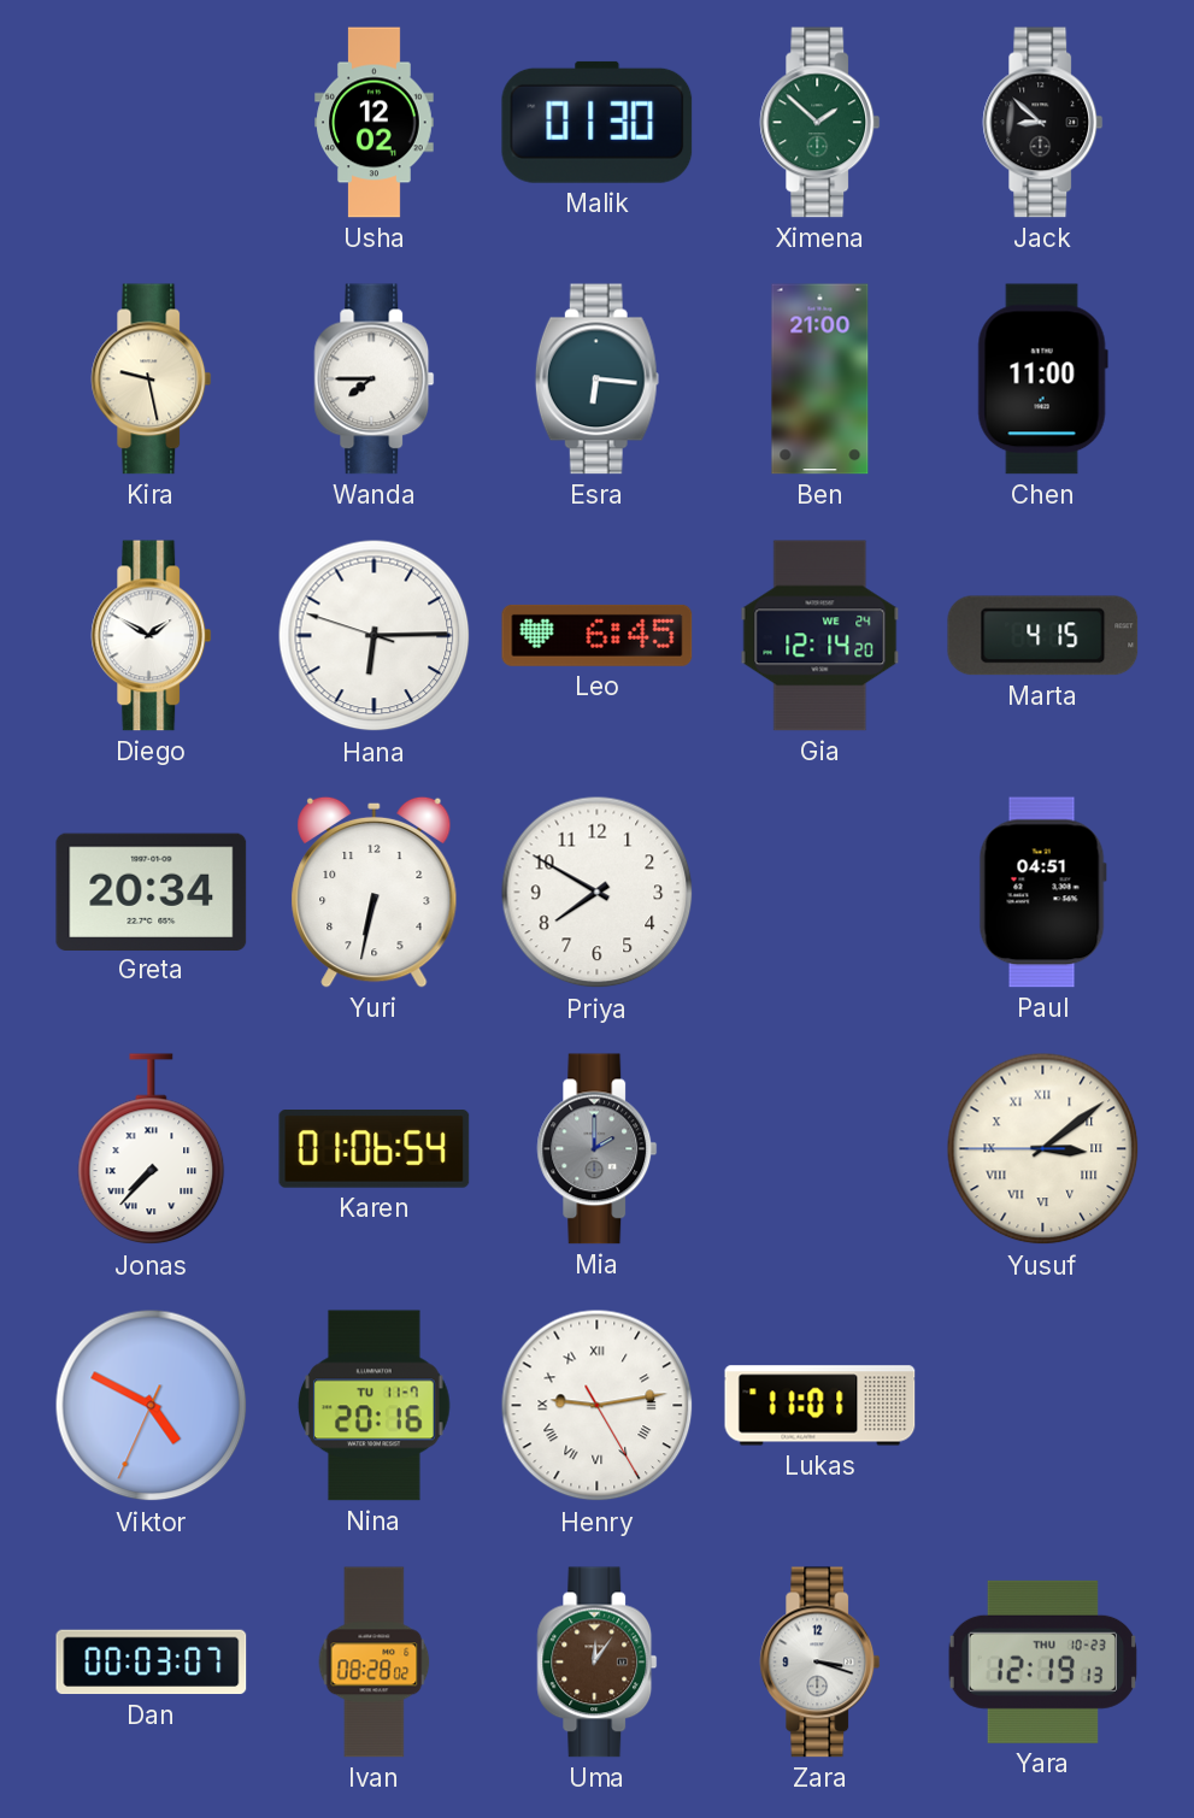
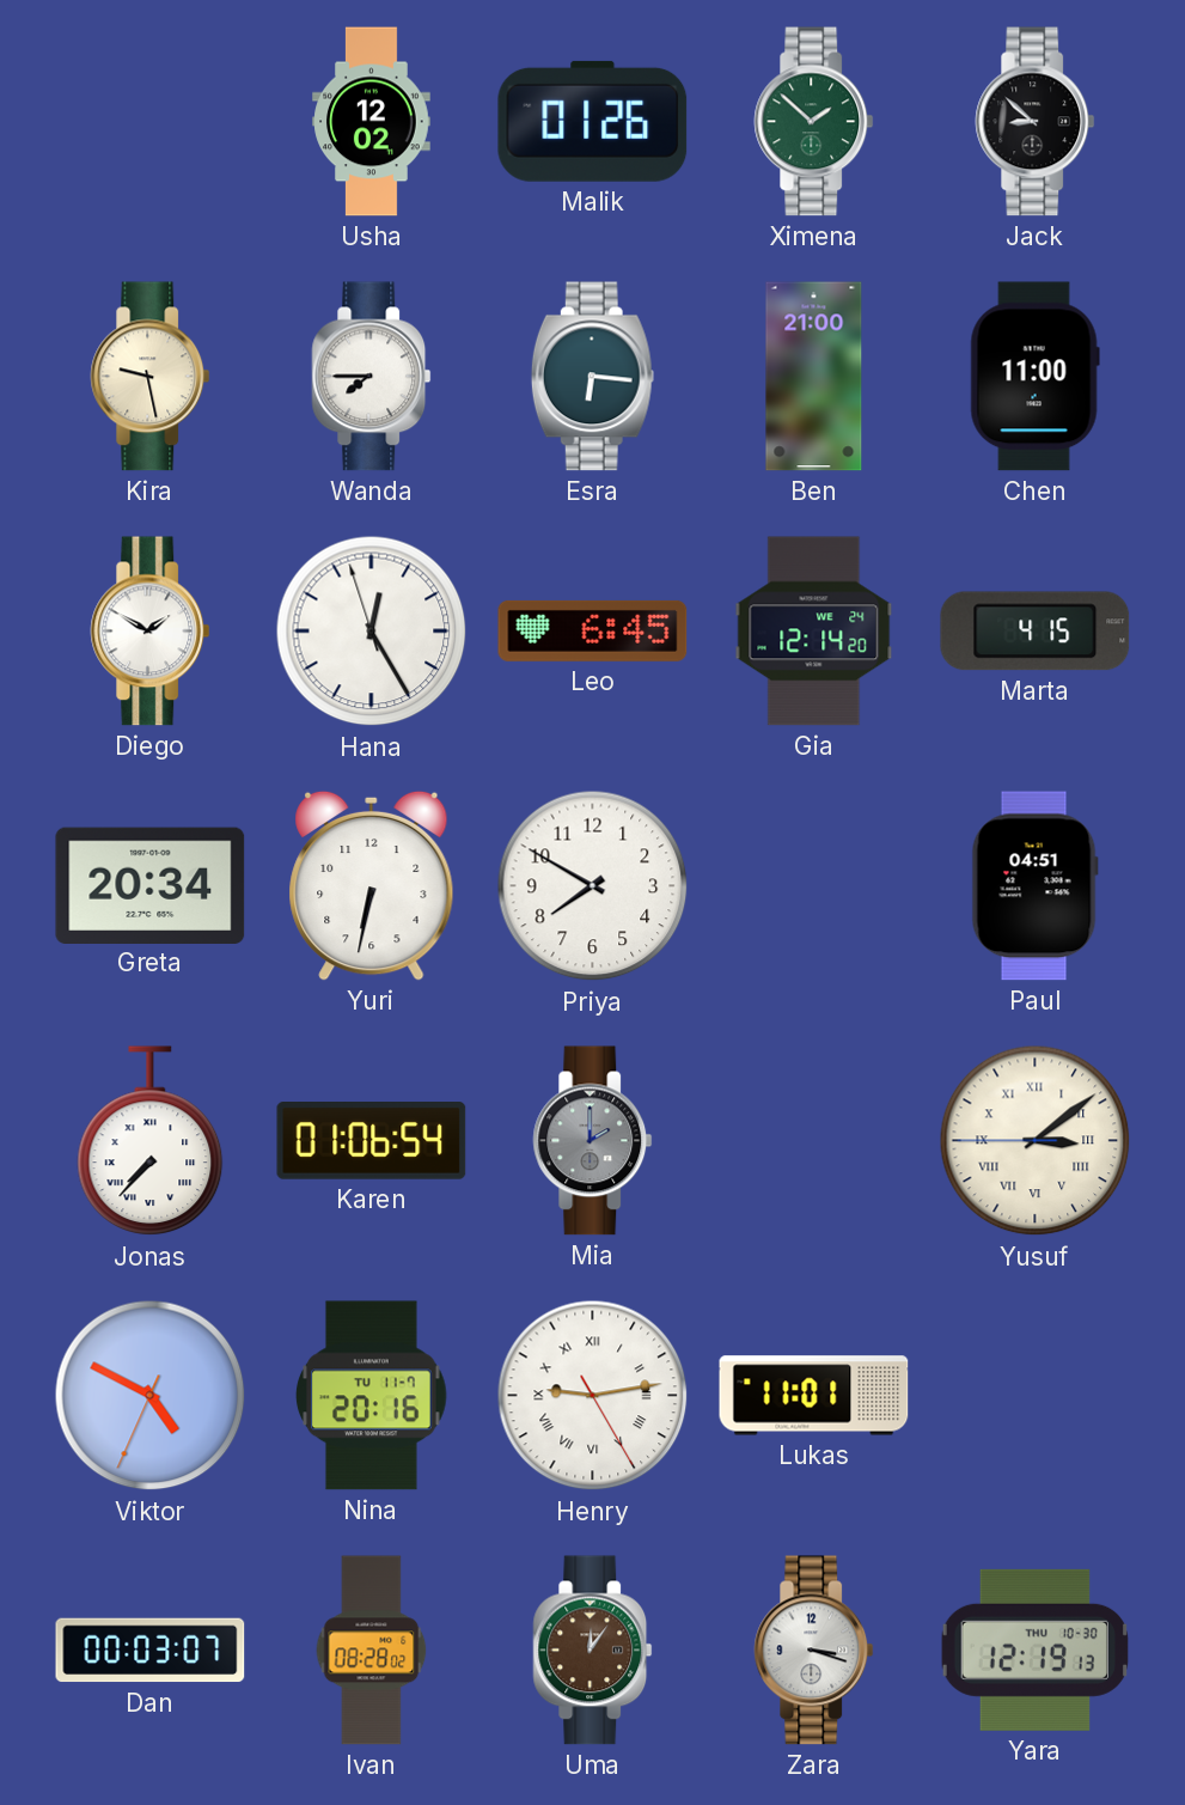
Malik: 01:30 -> 01:26 (593, 121)
Hana: 6:14 -> 12:24 (372, 632)
Yara date: THU 10-23 -> THU 10-30 (1034, 1649)
